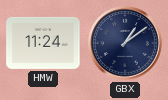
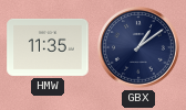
HMW: 11:24 -> 11:35 (48, 47)
